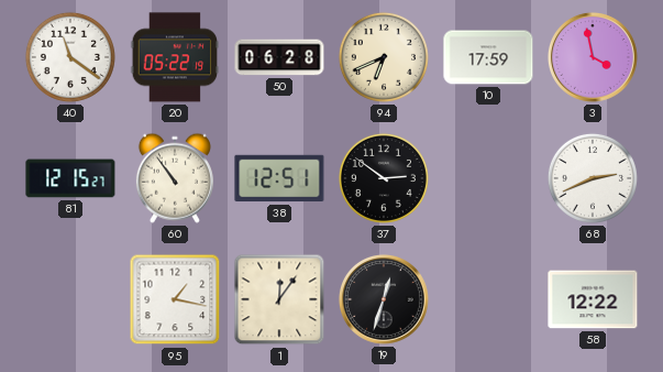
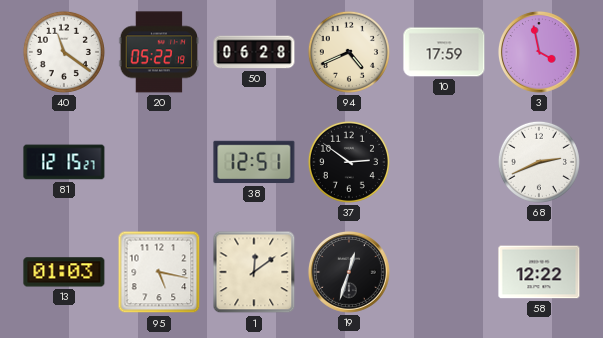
94: 6:41 -> 4:41 (349, 52)
60: 10:54 -> none (175, 178)
13: none -> 01:03 (64, 272)
95: 1:17 -> 5:17 (159, 272)
1: 12:06 -> 12:09 (254, 272)
